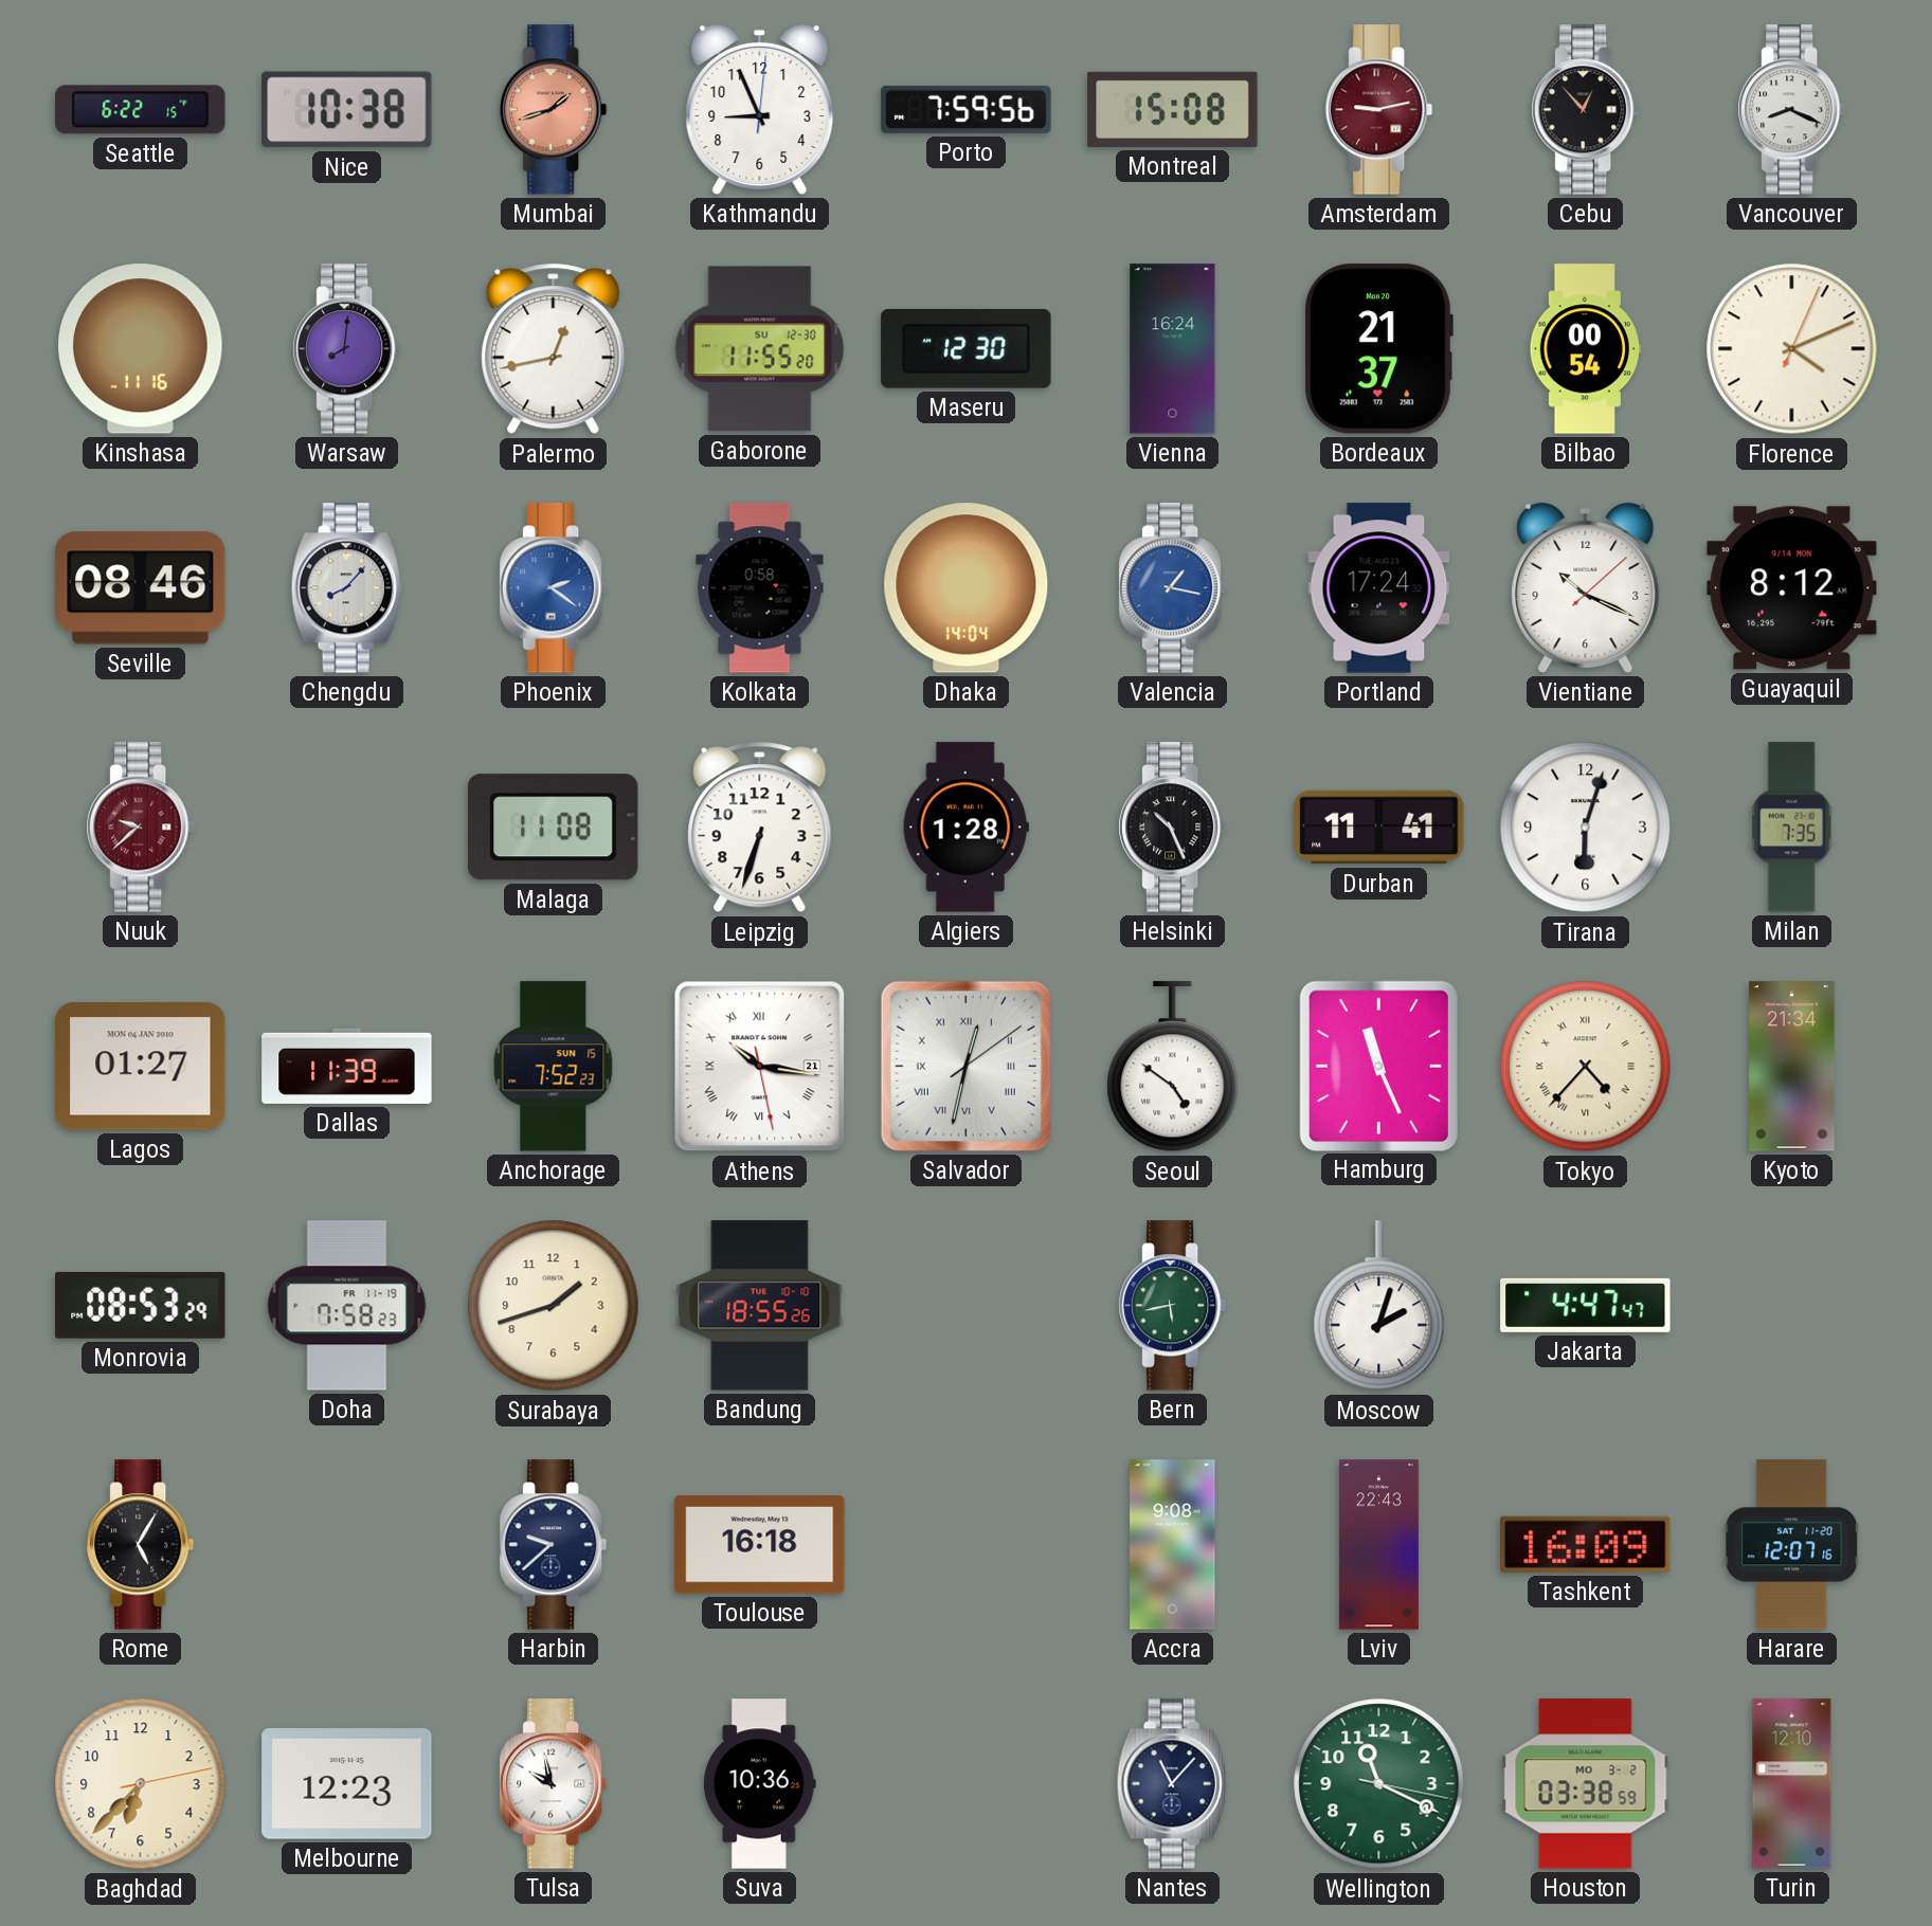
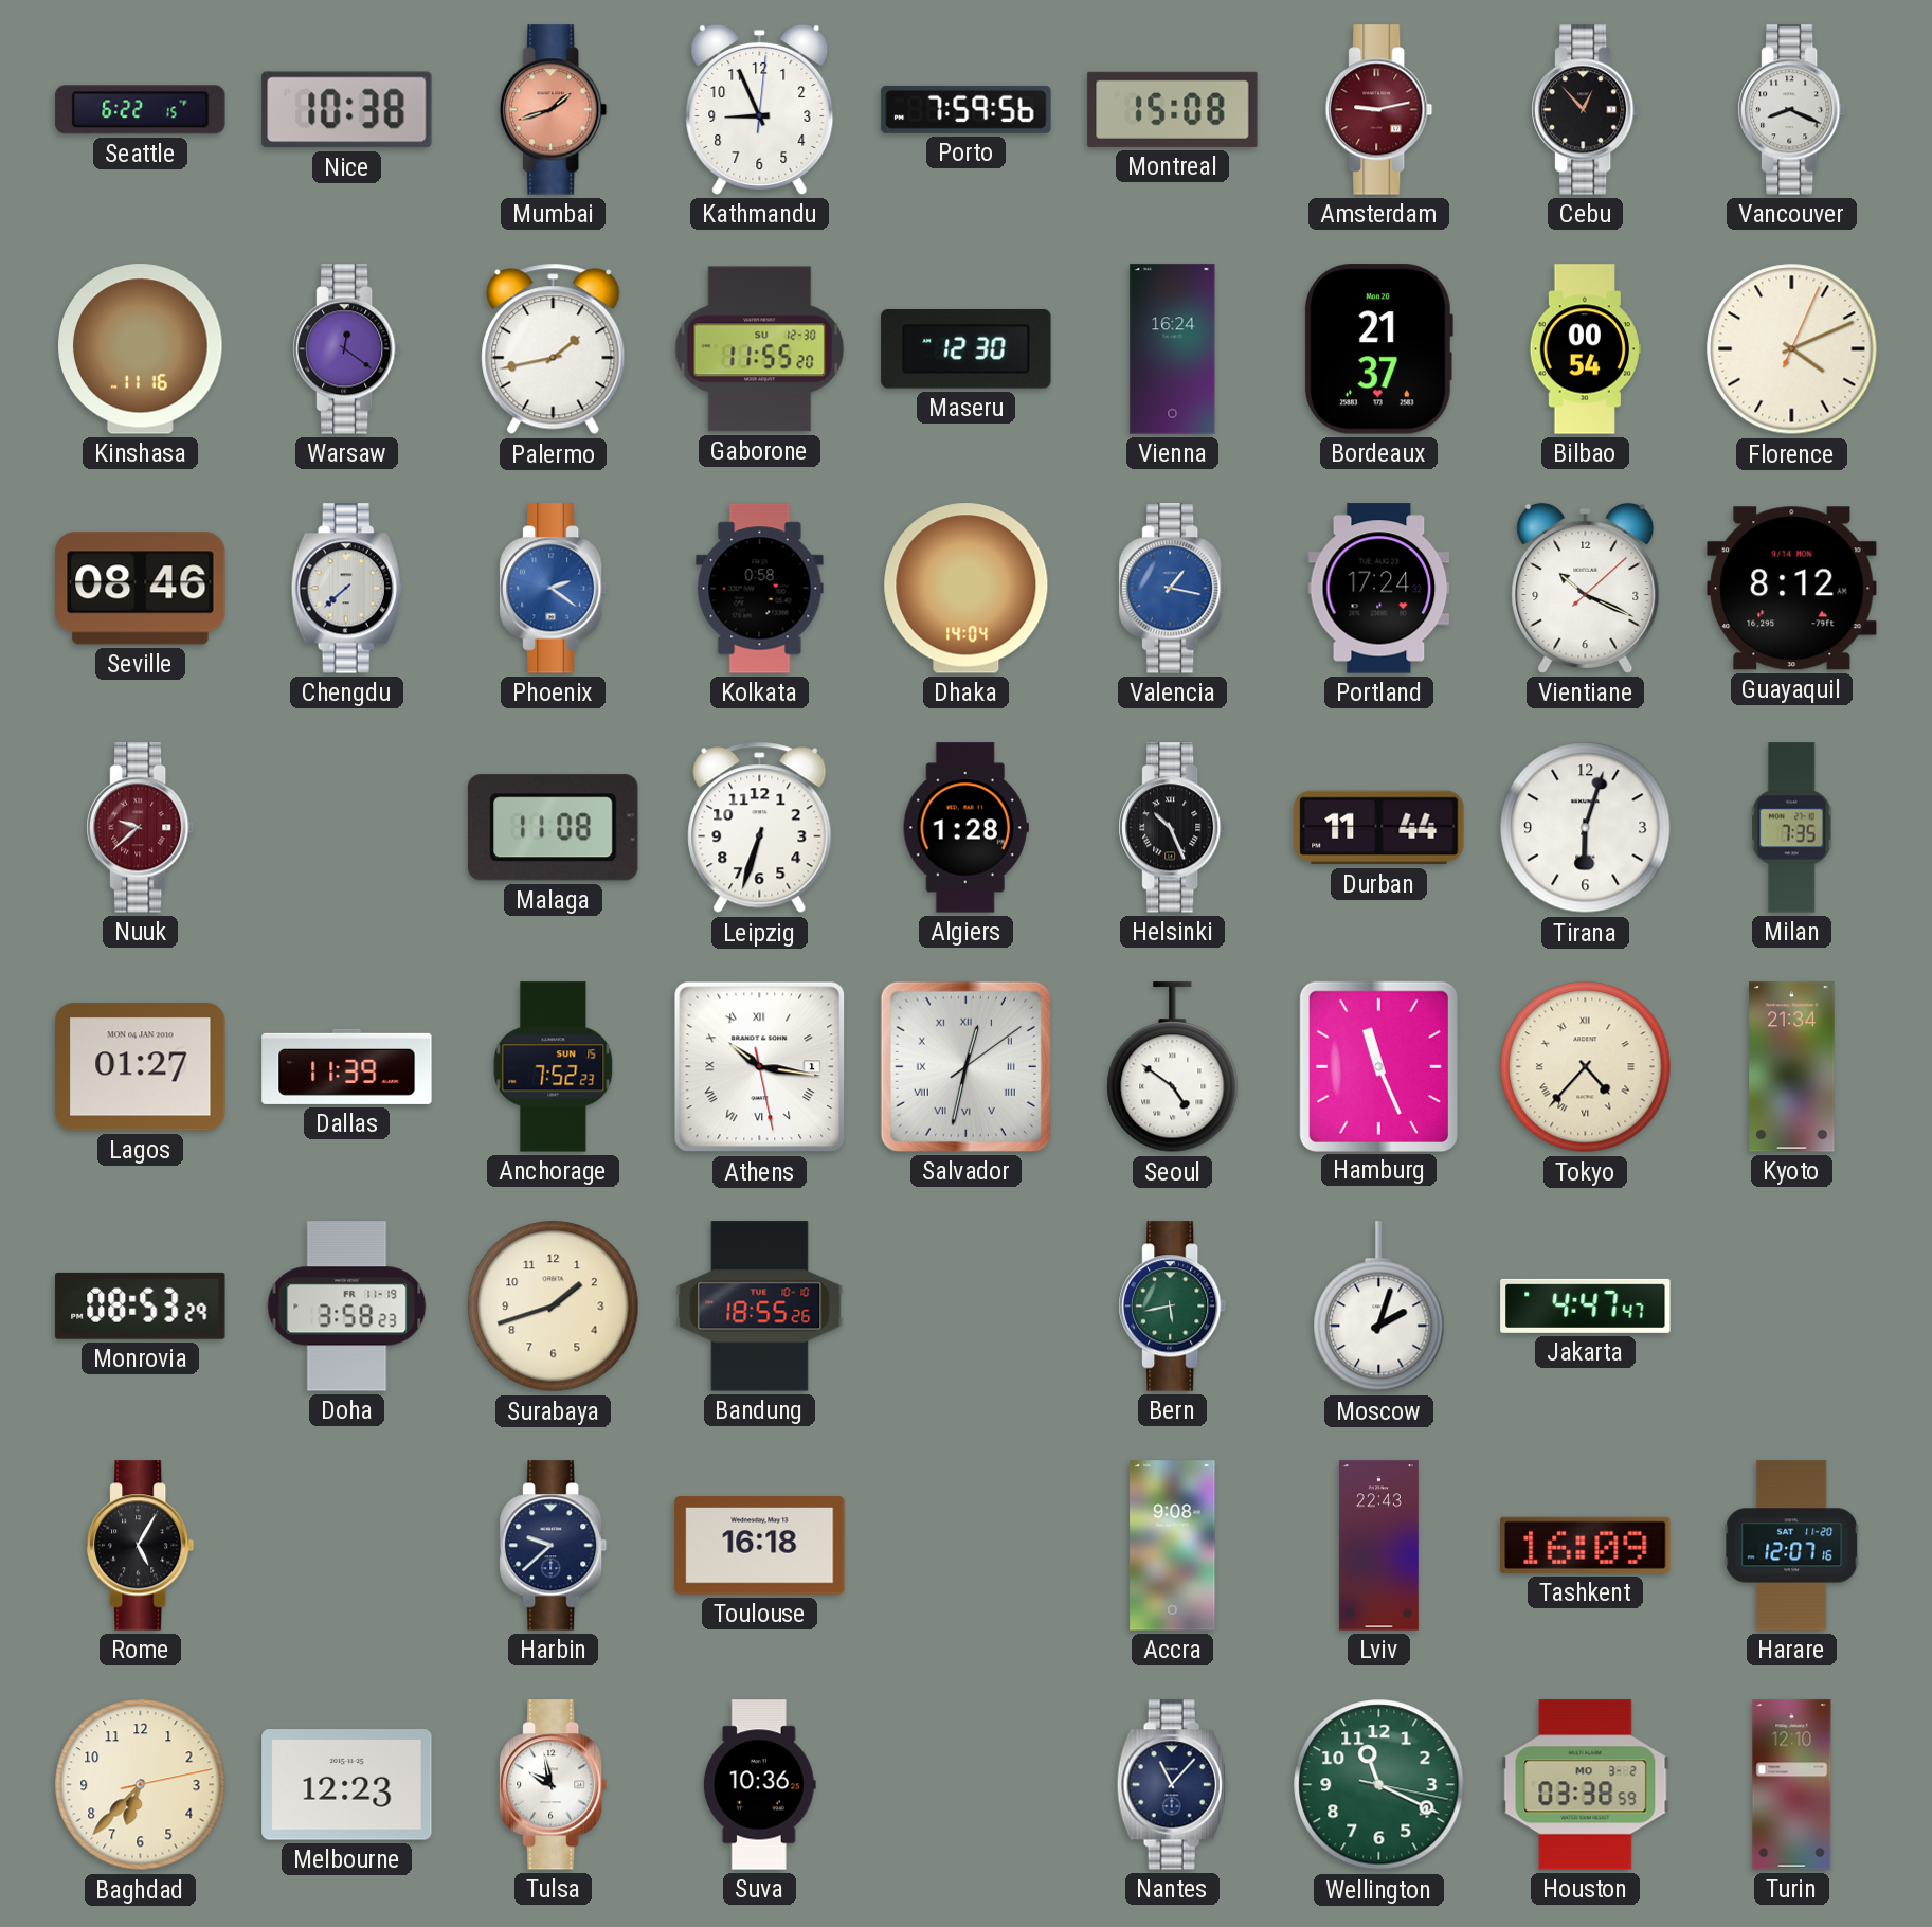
Warsaw: 8:01 -> 12:21 (347, 349)
Palermo: 12:43 -> 1:43 (554, 349)
Chengdu: 8:07 -> 7:38 (346, 589)
Durban: 11:41 -> 11:44 (1379, 828)
Athens date: 21 -> 1 (760, 1067)
Doha: 7:58 -> 3:58 (347, 1307)
